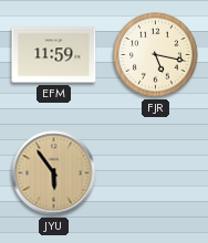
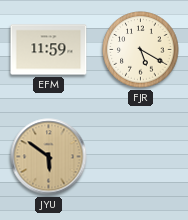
FJR: 5:17 -> 5:20 (141, 50)
JYU: 5:54 -> 5:51 (49, 157)
